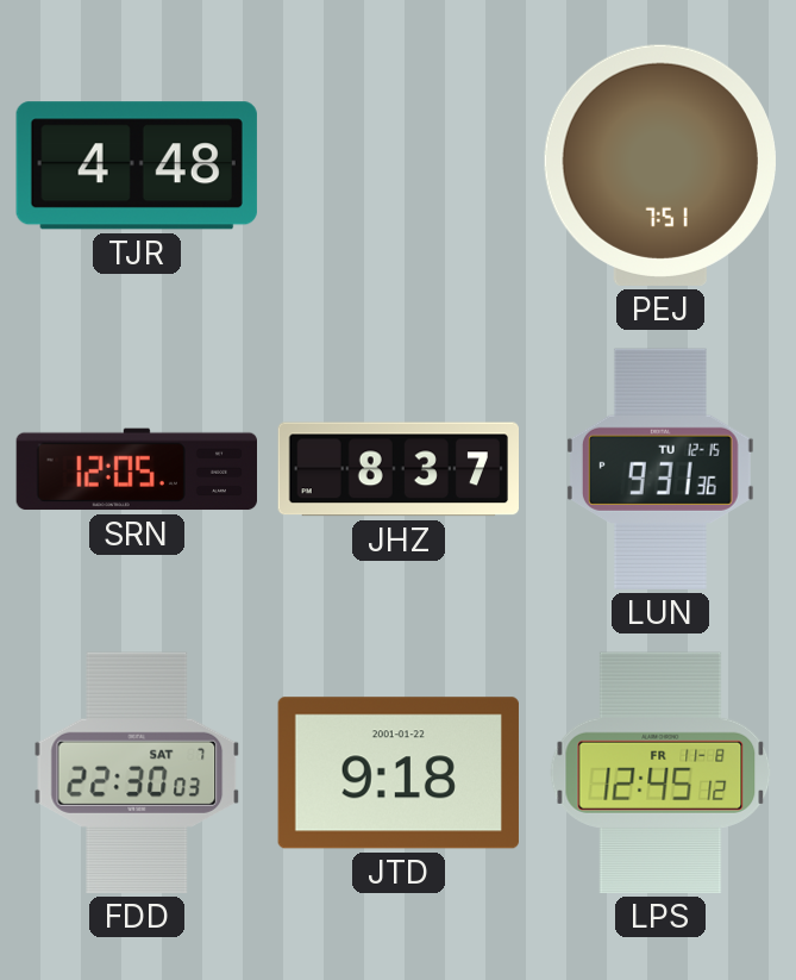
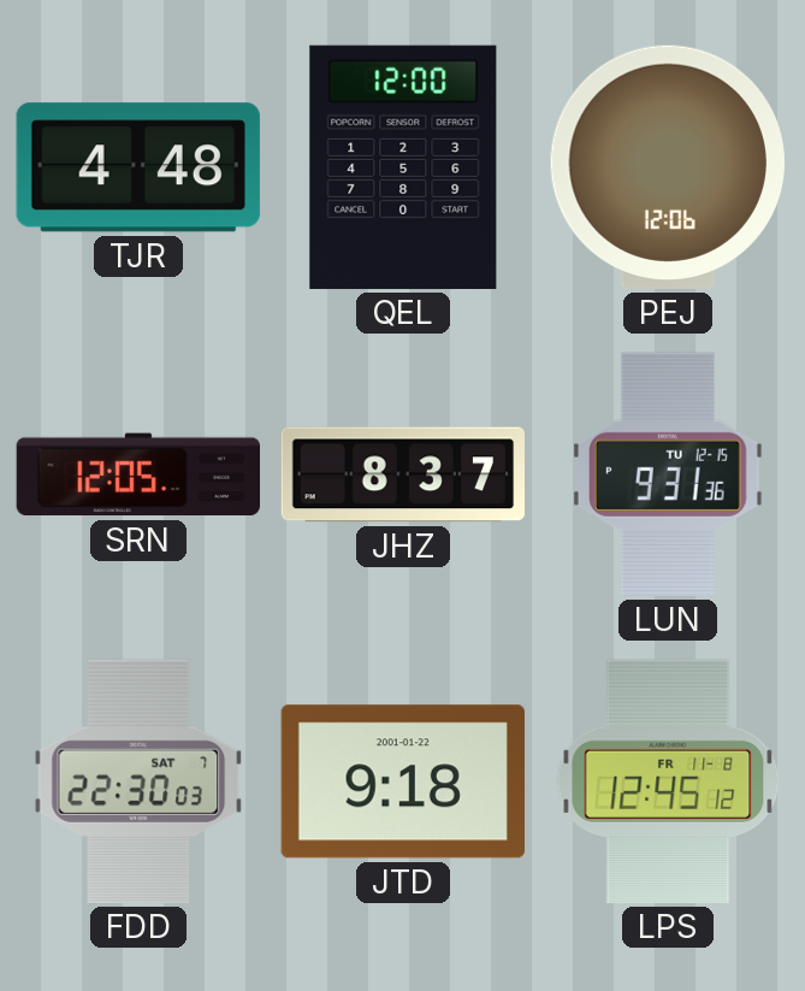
QEL: none -> 12:00 (403, 167)
PEJ: 7:51 -> 12:06 (668, 167)
